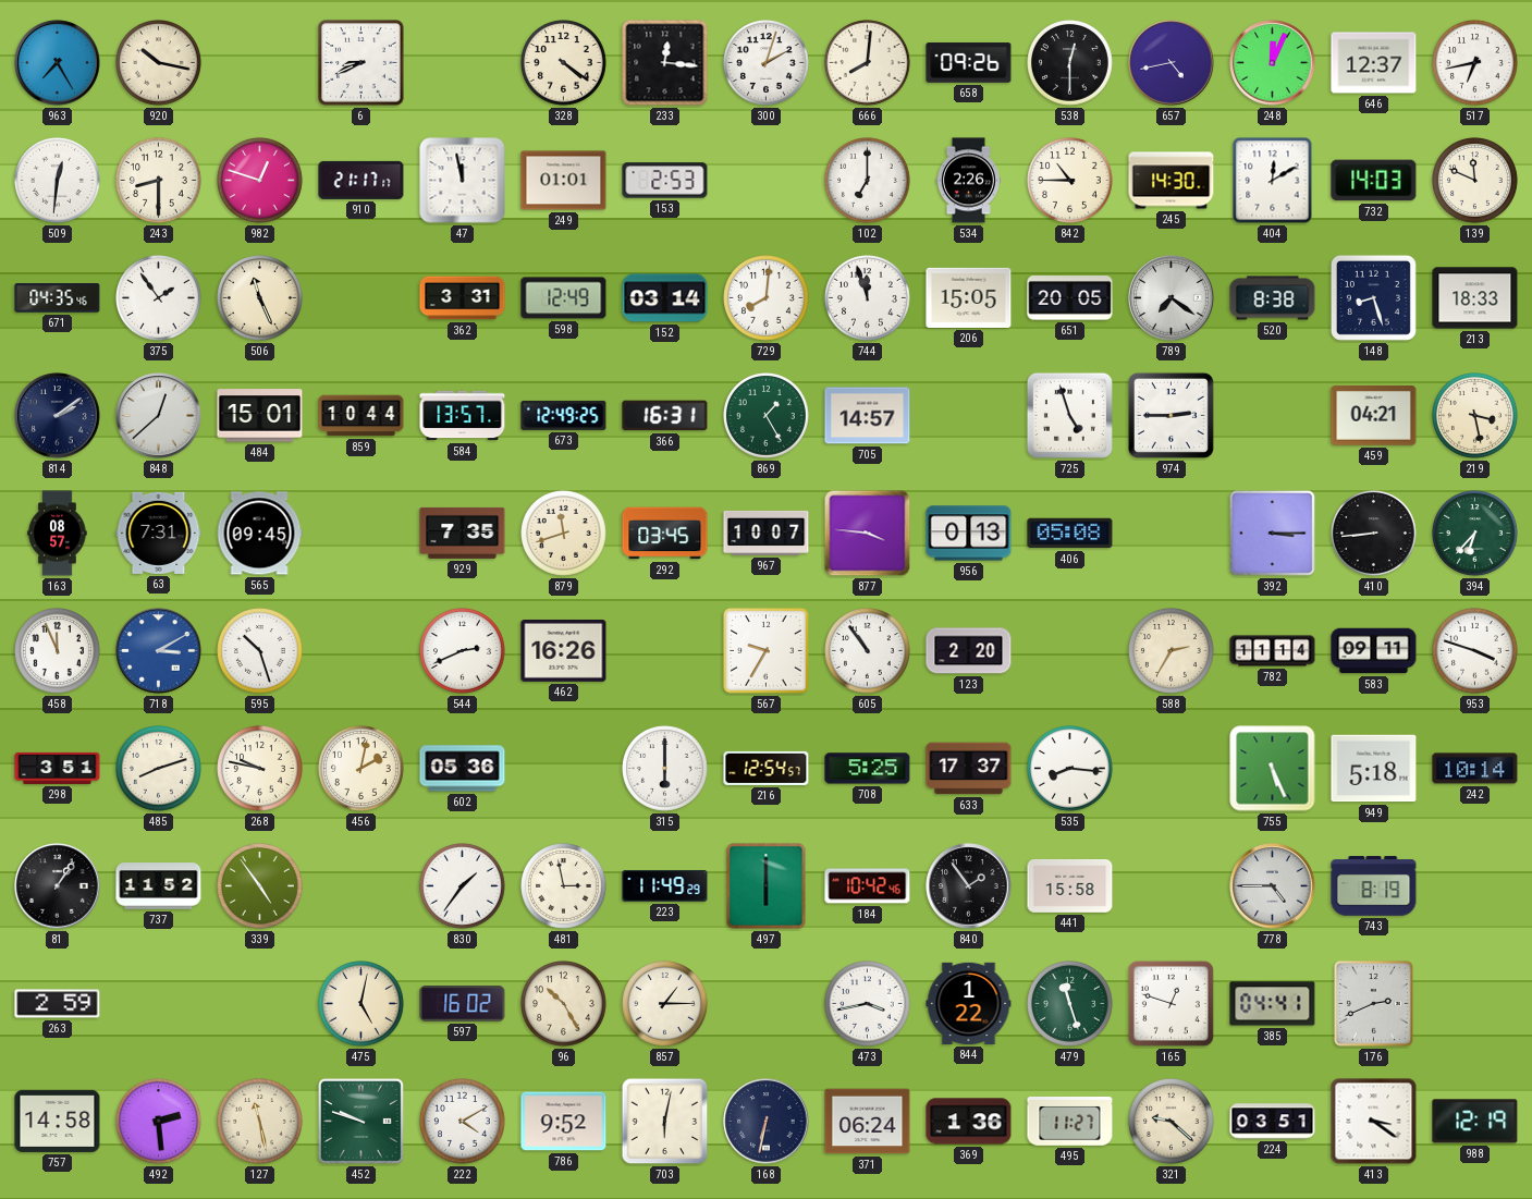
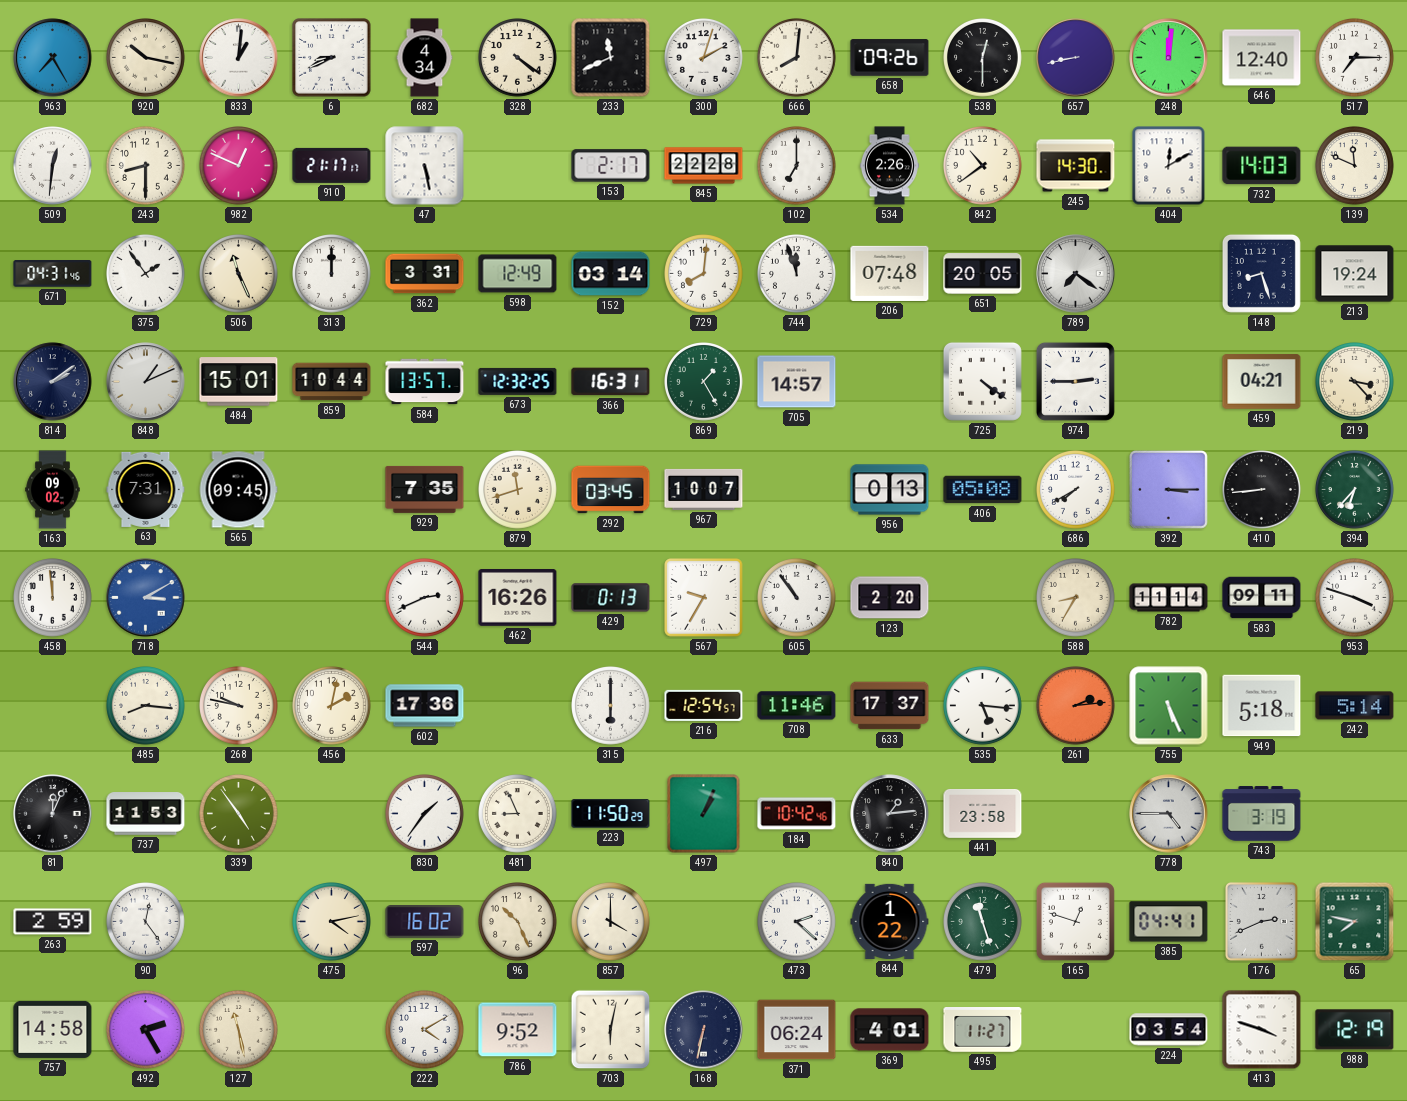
833: none -> 1:01 (239, 58)
682: none -> 4:34 (425, 58)
233: 12:16 -> 11:41 (611, 58)
657: 4:43 -> 8:43 (1076, 58)
248: 12:04 -> 12:01 (1169, 58)
646: 12:37 -> 12:40 (1262, 58)
517: 6:43 -> 7:15 (1355, 58)
982: 12:48 -> 12:49 (239, 166)
47: 11:58 -> 5:28 (425, 166)
249: 01:01 -> none (564, 181)
153: 2:53 -> 2:17 (611, 166)
845: none -> 22:28 (704, 166)
842: 10:45 -> 10:39 (983, 166)
671: 04:35 -> 04:31 (53, 274)
313: none -> 12:00 (332, 274)
206: 15:05 -> 07:48 (890, 273)
520: 8:38 -> none (1273, 298)
213: 18:33 -> 19:24 (1355, 274)
848: 12:38 -> 1:11 (146, 382)
673: 12:49 -> 12:32 (518, 381)
725: 4:57 -> 4:21 (982, 381)
219: 3:28 -> 3:23 (1355, 382)
163: 08:57 -> 09:02 (53, 490)
877: 3:46 -> none (868, 534)
686: none -> 7:40 (1076, 490)
458: 11:56 -> 11:59 (53, 598)
595: 10:27 -> none (260, 651)
429: none -> 0:13 (611, 598)
588: 2:35 -> 8:35 (1076, 598)
298: 3:51 -> none (58, 768)
485: 8:12 -> 8:16 (146, 706)
602: 05:36 -> 17:36 (425, 706)
708: 5:25 -> 11:46 (797, 706)
535: 8:16 -> 5:16 (983, 706)
261: none -> 2:14 (1076, 706)
242: 10:14 -> 5:14 (1355, 706)
81: 1:06 -> 12:04 (53, 814)
737: 11:52 -> 11:53 (146, 814)
481: 2:58 -> 8:56 (518, 814)
223: 11:49 -> 11:50 (611, 814)
497: 6:00 -> 1:04 (704, 814)
840: 1:54 -> 1:14 (890, 814)
441: 15:58 -> 23:58 (983, 814)
743: 8:19 -> 3:19 (1262, 814)
90: none -> 12:24 (146, 922)
475: 5:02 -> 4:13 (332, 922)
96: 10:25 -> 10:26 (518, 922)
857: 1:15 -> 4:00 (611, 922)
473: 3:43 -> 2:22 (797, 922)
65: none -> 7:47 (1355, 922)
492: 2:29 -> 2:25 (146, 1030)
452: 9:48 -> none (360, 1121)
369: 1:36 -> 4:01 (890, 1030)
321: 9:22 -> none (1172, 1122)
224: 03:51 -> 03:54 (1169, 1030)
413: 3:21 -> 3:48 (1262, 1030)
